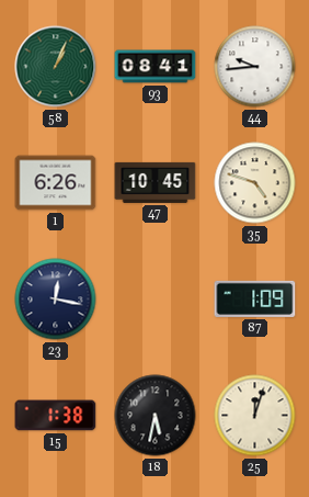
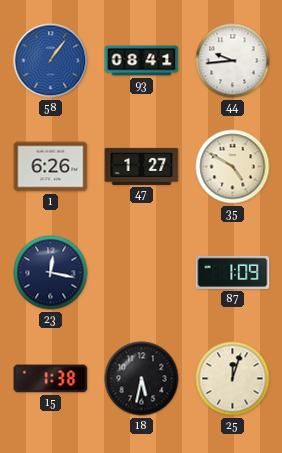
58: 1:04 -> 1:06 (51, 61)
58 dial: green -> blue (51, 61)
47: 10:45 -> 1:27 (142, 166)
35: 4:48 -> 4:50 (233, 167)
